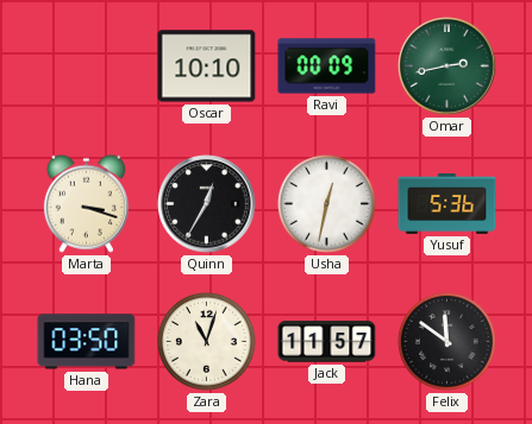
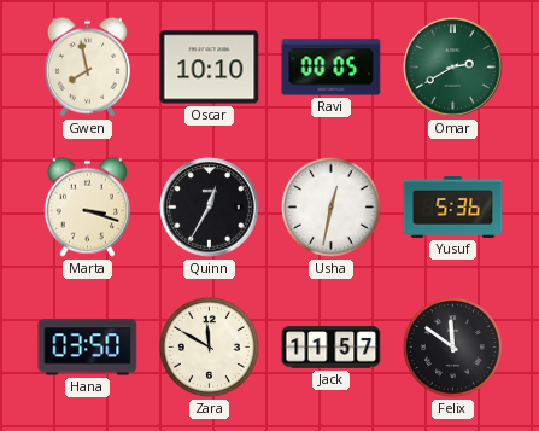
Gwen: none -> 7:58 (87, 66)
Ravi: 00:09 -> 00:05 (332, 68)
Omar: 2:43 -> 2:40 (453, 68)
Zara: 11:03 -> 11:50 (210, 348)
